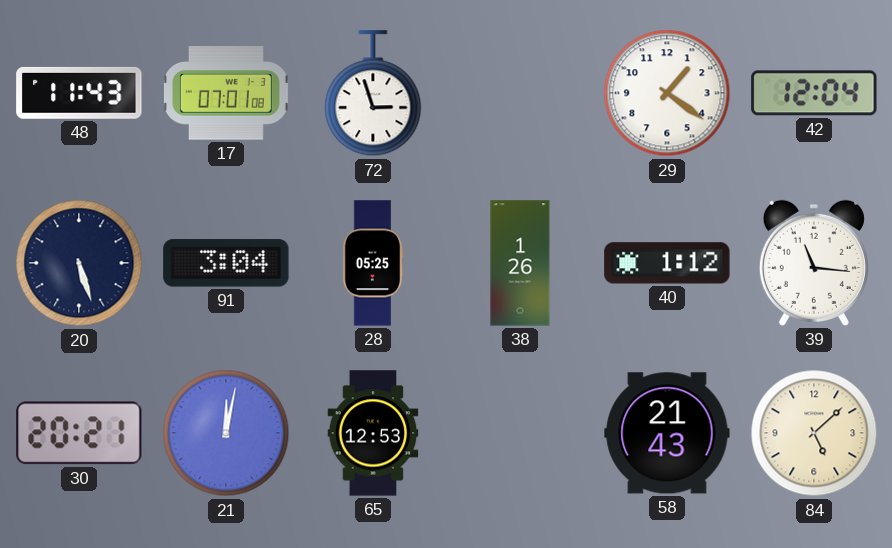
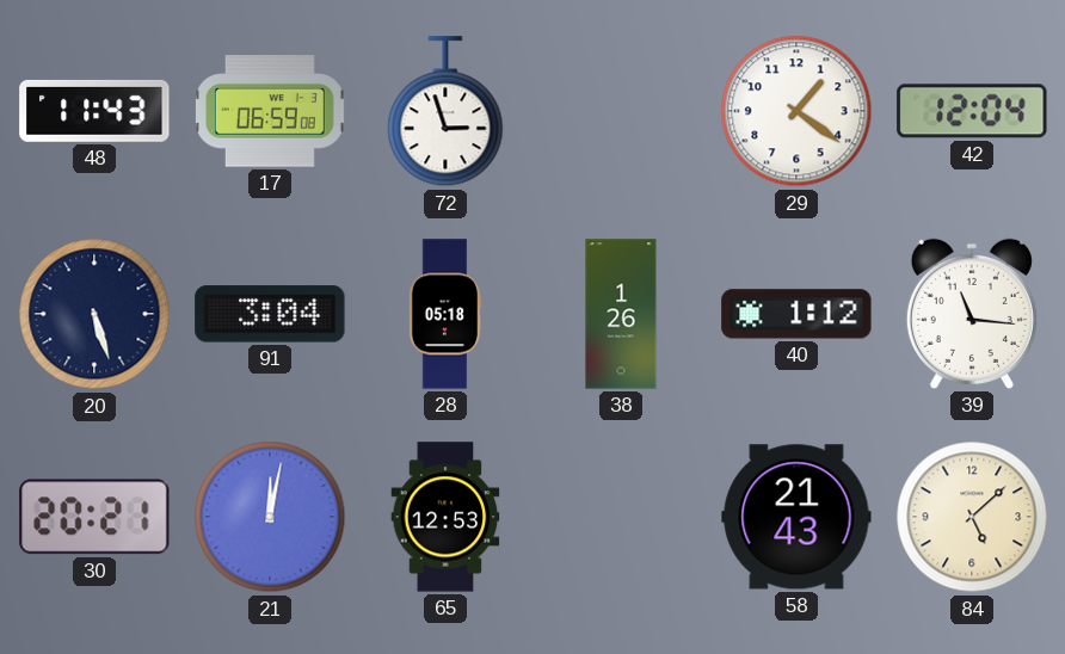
17: 07:01 -> 06:59 (270, 111)
28: 05:25 -> 05:18 (445, 314)
